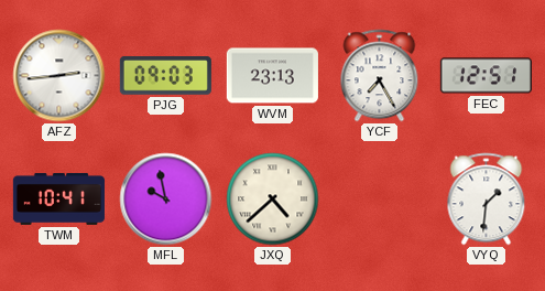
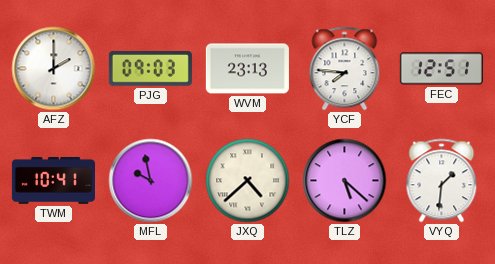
AFZ: 2:44 -> 2:00 (54, 69)
YCF: 7:25 -> 7:46 (345, 69)
TLZ: none -> 5:22 (345, 181)
